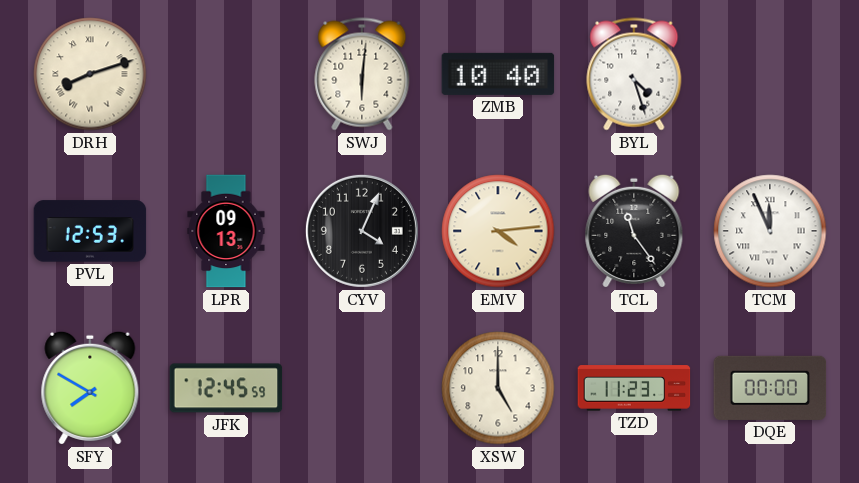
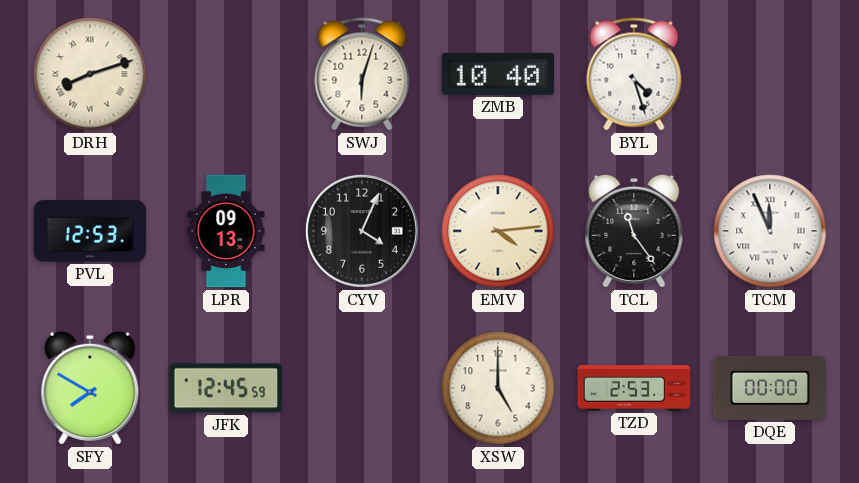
SWJ: 6:01 -> 6:03 (362, 74)
TZD: 11:23 -> 2:53 (634, 388)
